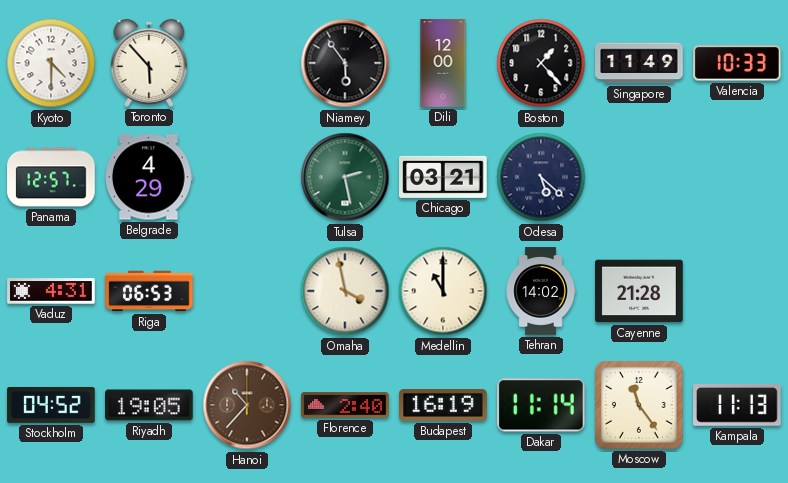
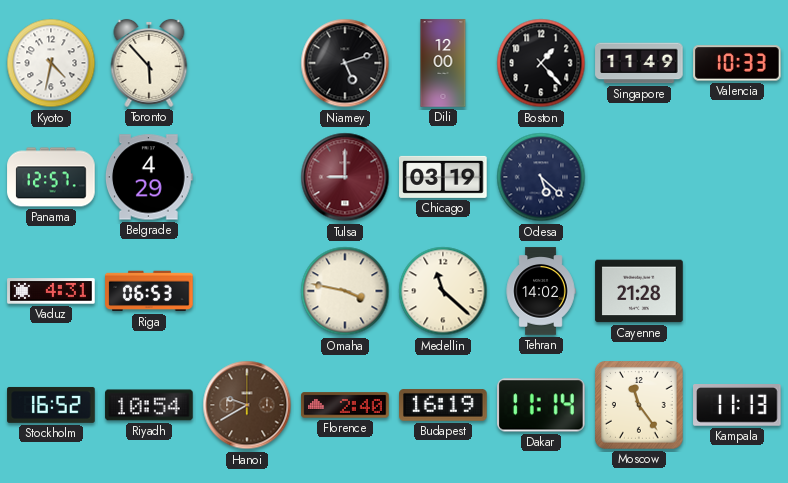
Kyoto: 4:30 -> 4:32 (51, 63)
Niamey: 5:54 -> 5:12 (345, 63)
Tulsa: 2:28 -> 9:00 (345, 177)
Tulsa dial: green -> burgundy (345, 177)
Chicago: 03:21 -> 03:19 (443, 177)
Omaha: 3:58 -> 3:47 (345, 291)
Medellin: 11:00 -> 11:22 (443, 291)
Stockholm: 04:52 -> 16:52 (51, 405)
Riyadh: 19:05 -> 10:54 (149, 405)
Hanoi: 10:37 -> 9:40 (247, 405)
